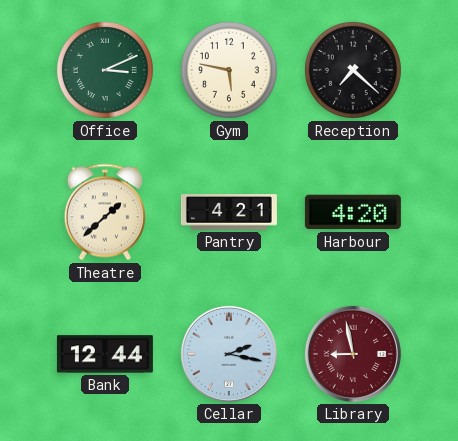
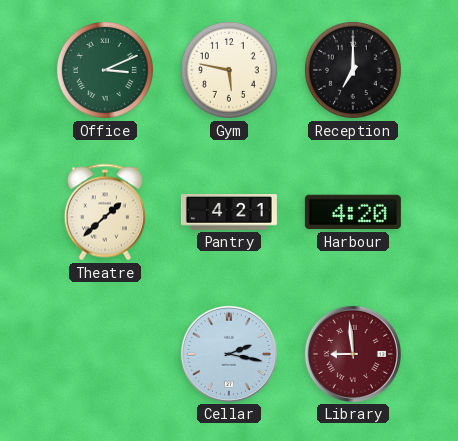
Reception: 7:22 -> 7:00 (353, 70)
Bank: 12:44 -> none (105, 354)
Library: 8:58 -> 8:59 (353, 354)
